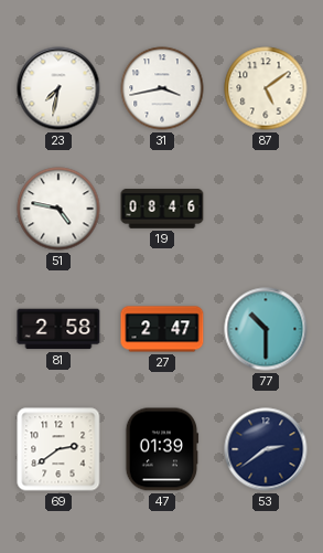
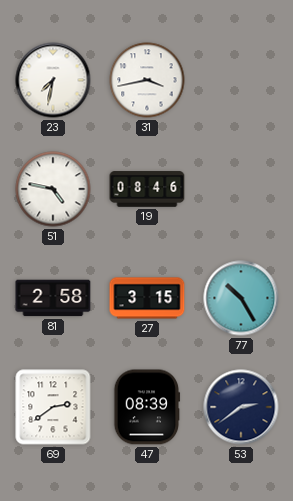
87: 5:09 -> none (266, 88)
27: 2:47 -> 3:15 (147, 298)
77: 10:30 -> 10:25 (241, 298)
47: 01:39 -> 08:39 (147, 407)
